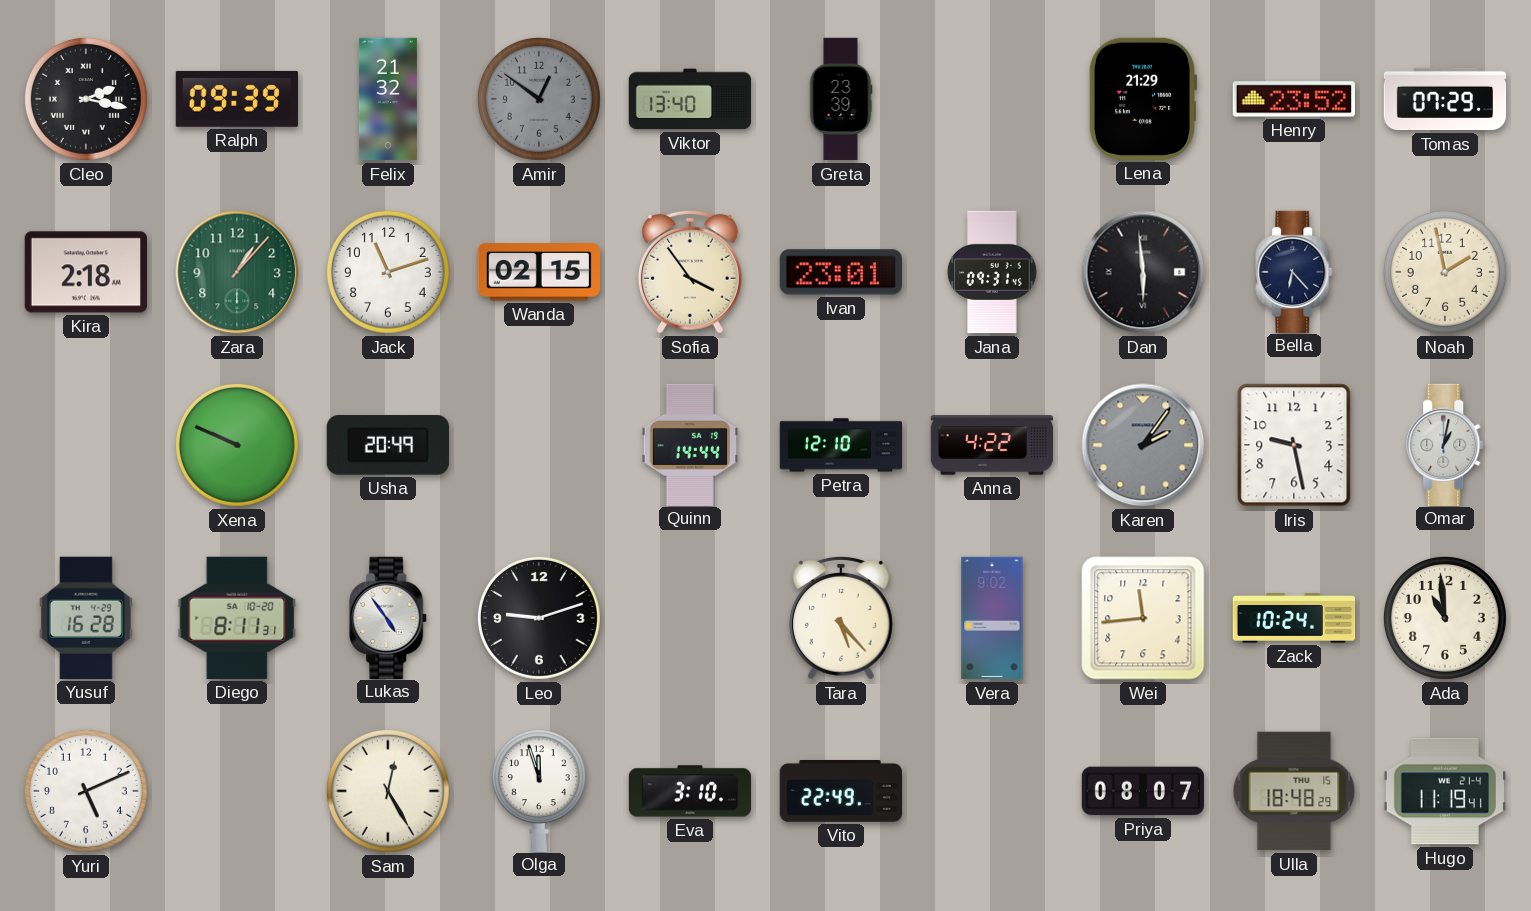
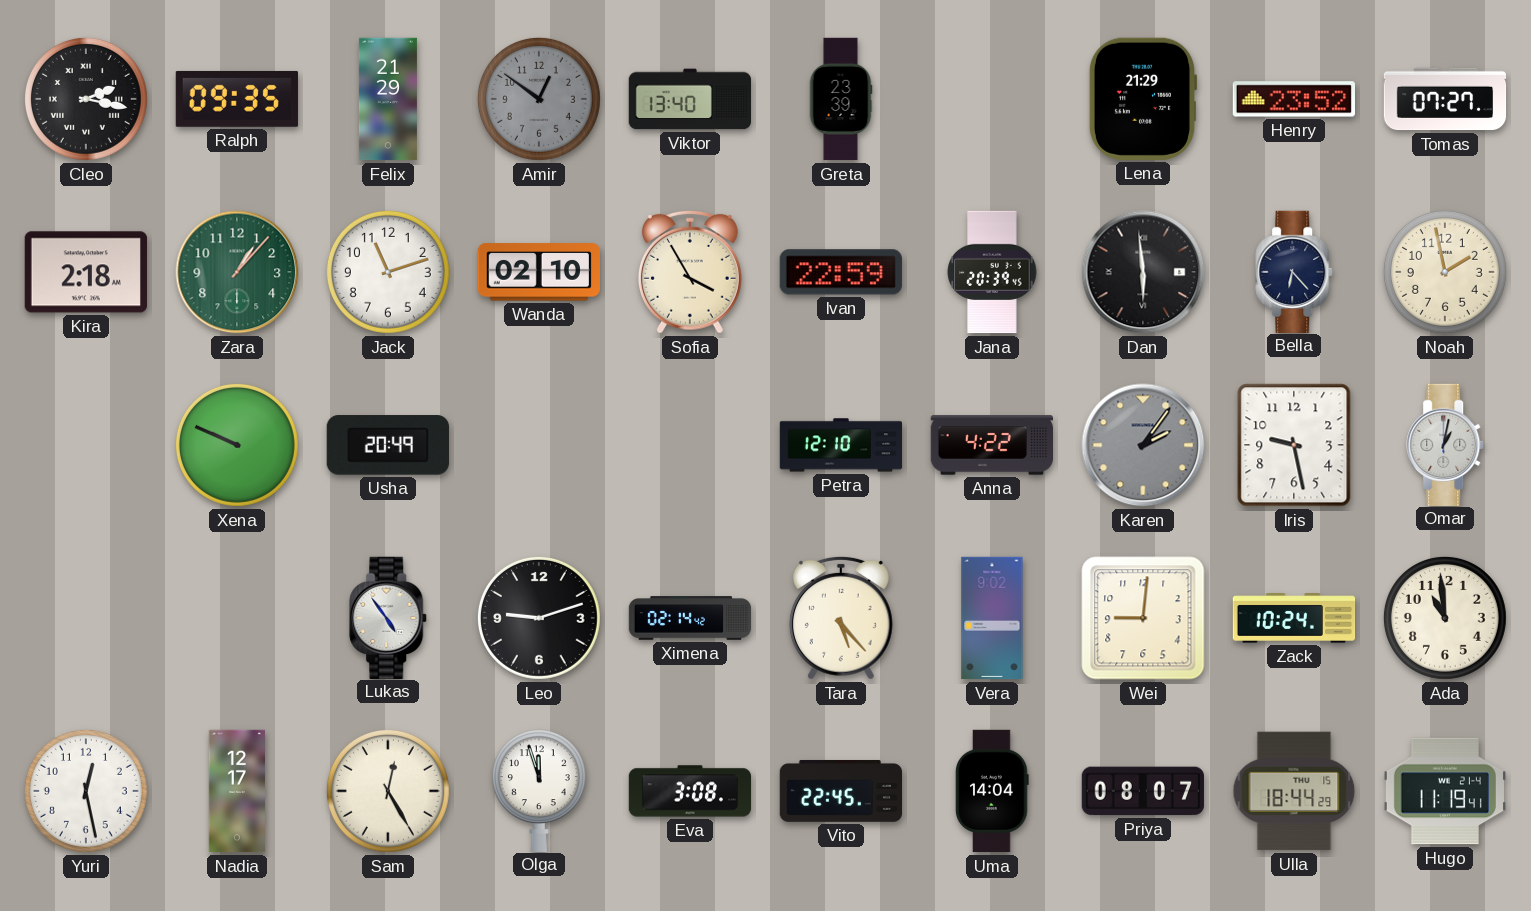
Ralph: 09:39 -> 09:35 (237, 99)
Felix: 21:32 -> 21:29 (388, 99)
Tomas: 07:29 -> 07:27 (1445, 99)
Wanda: 02:15 -> 02:10 (539, 272)
Sofia: 3:54 -> 3:55 (690, 272)
Ivan: 23:01 -> 22:59 (841, 272)
Jana: 09:31 -> 20:39 (992, 272)
Quinn: 14:44 -> none (690, 444)
Yusuf: 16:28 -> none (86, 618)
Diego: 8:11 -> none (237, 618)
Ximena: none -> 02:14 (690, 618)
Wei: 11:44 -> 9:01 (1143, 618)
Yuri: 5:11 -> 12:28 (86, 791)
Nadia: none -> 12:17 (236, 791)
Eva: 3:10 -> 3:08 (690, 791)
Vito: 22:49 -> 22:45 (840, 791)
Uma: none -> 14:04 (992, 791)
Ulla: 18:48 -> 18:44 (1294, 791)
